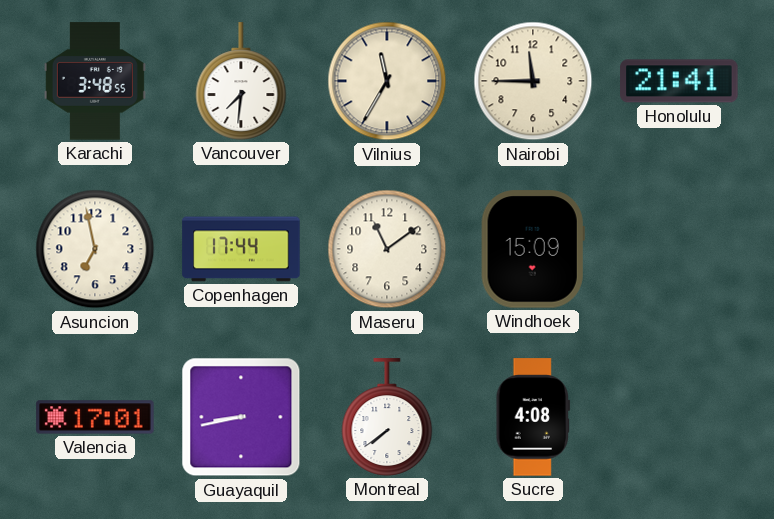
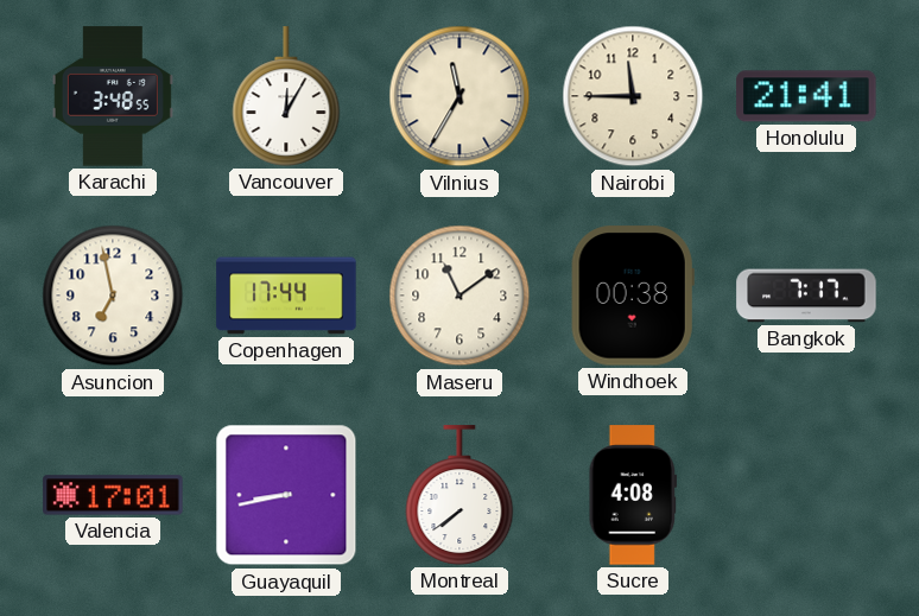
Vancouver: 7:31 -> 12:05 (286, 96)
Windhoek: 15:09 -> 00:38 (633, 296)
Bangkok: none -> 7:17 (806, 296)
